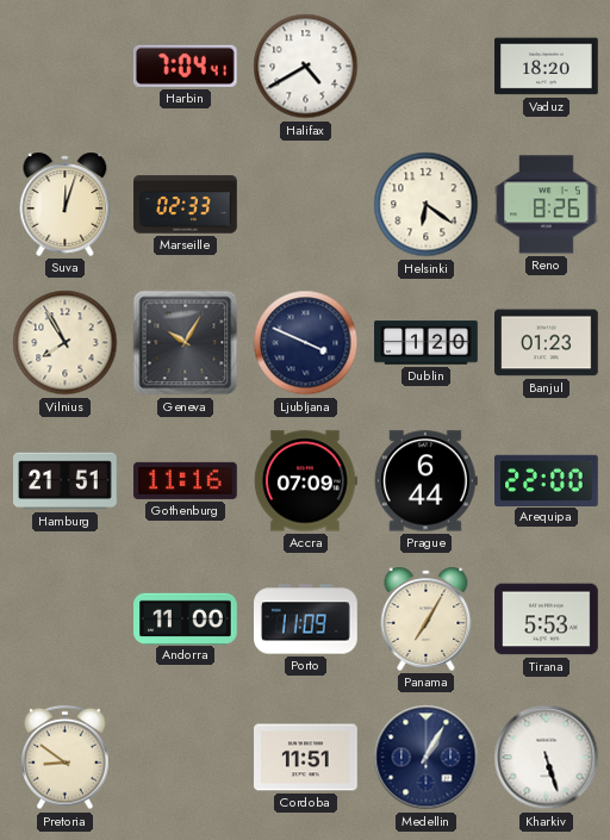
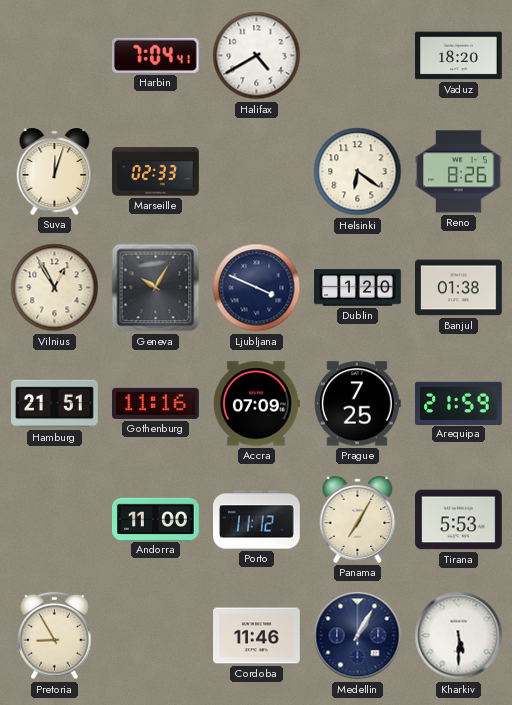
Vilnius: 7:55 -> 12:55 (55, 288)
Banjul: 01:23 -> 01:38 (459, 288)
Prague: 6:44 -> 7:25 (357, 404)
Arequipa: 22:00 -> 21:59 (459, 403)
Porto: 11:09 -> 11:12 (257, 520)
Pretoria: 8:51 -> 8:55 (55, 636)
Cordoba: 11:51 -> 11:46 (257, 636)
Kharkiv: 5:27 -> 5:30 (459, 636)
